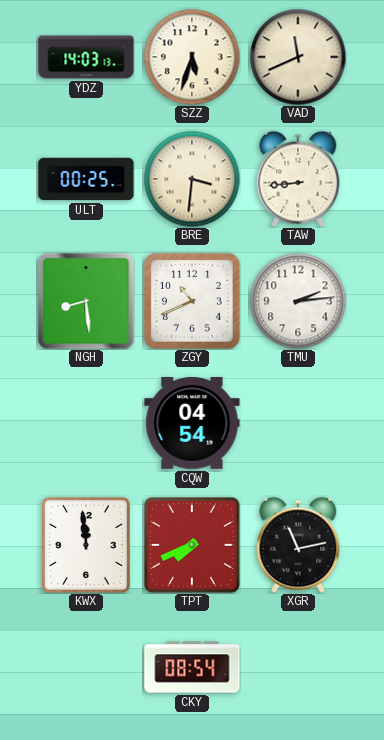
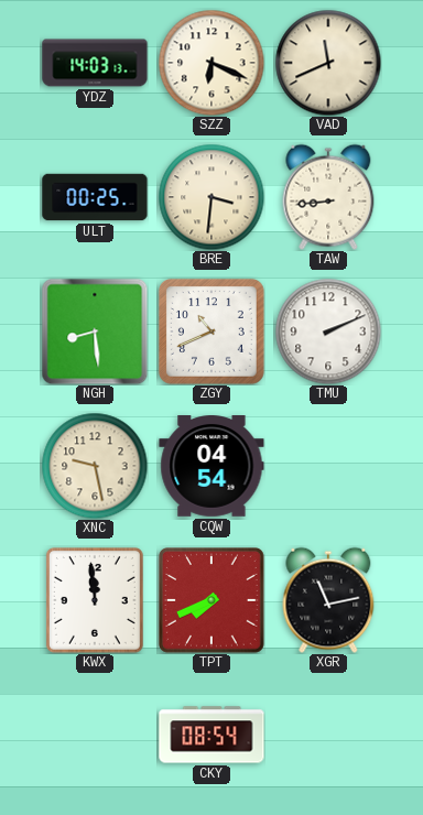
SZZ: 5:33 -> 6:19 (211, 63)
TMU: 2:14 -> 2:11 (328, 332)
XNC: none -> 9:28 (95, 466)
